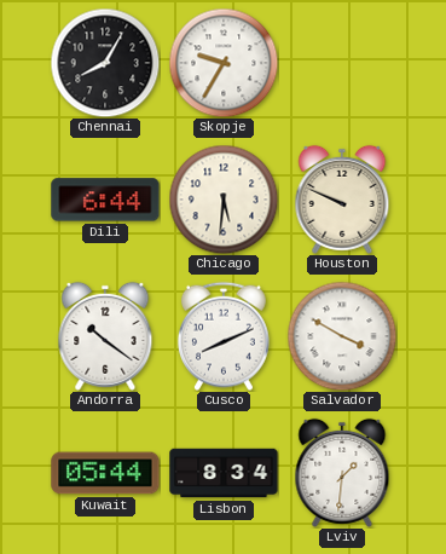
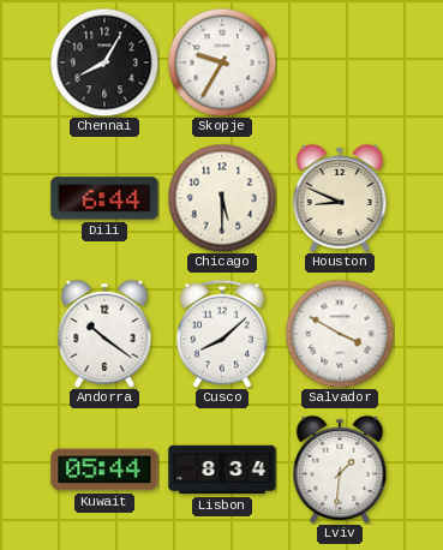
Chicago: 5:31 -> 5:30 (222, 198)
Houston: 9:49 -> 8:49 (340, 198)
Cusco: 8:11 -> 8:08 (222, 334)
